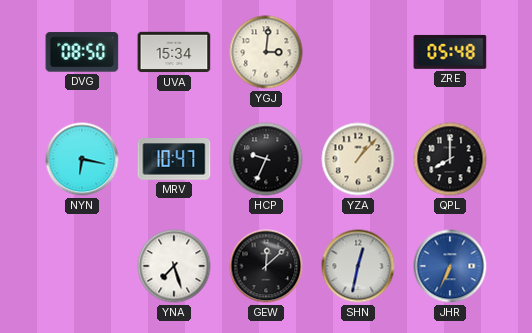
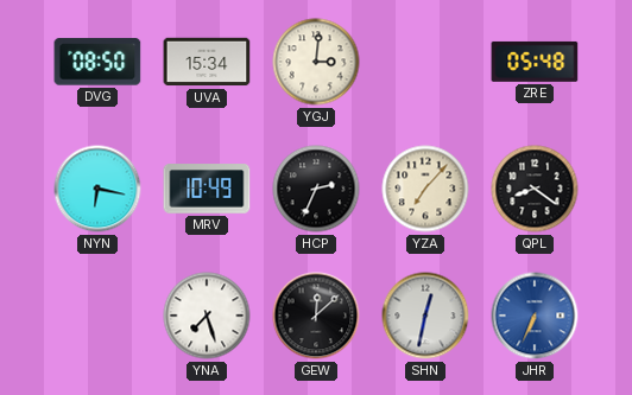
MRV: 10:47 -> 10:49 (207, 189)
HCP: 9:34 -> 2:34 (316, 189)
YZA: 1:07 -> 7:07 (425, 189)
QPL: 8:00 -> 8:21 (535, 189)
